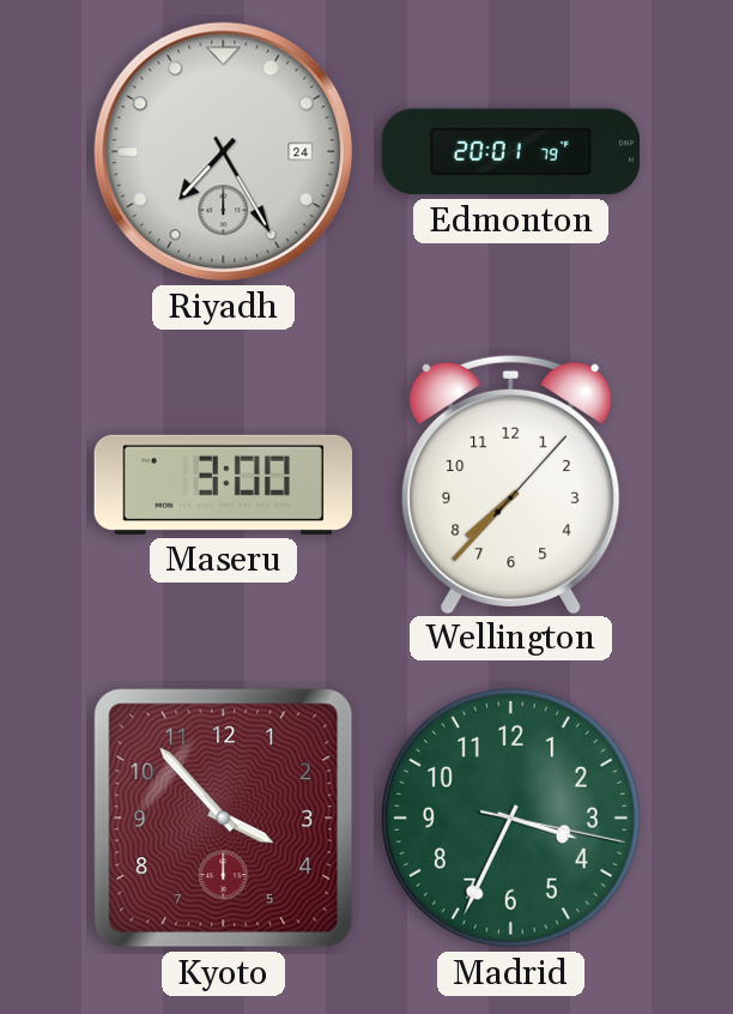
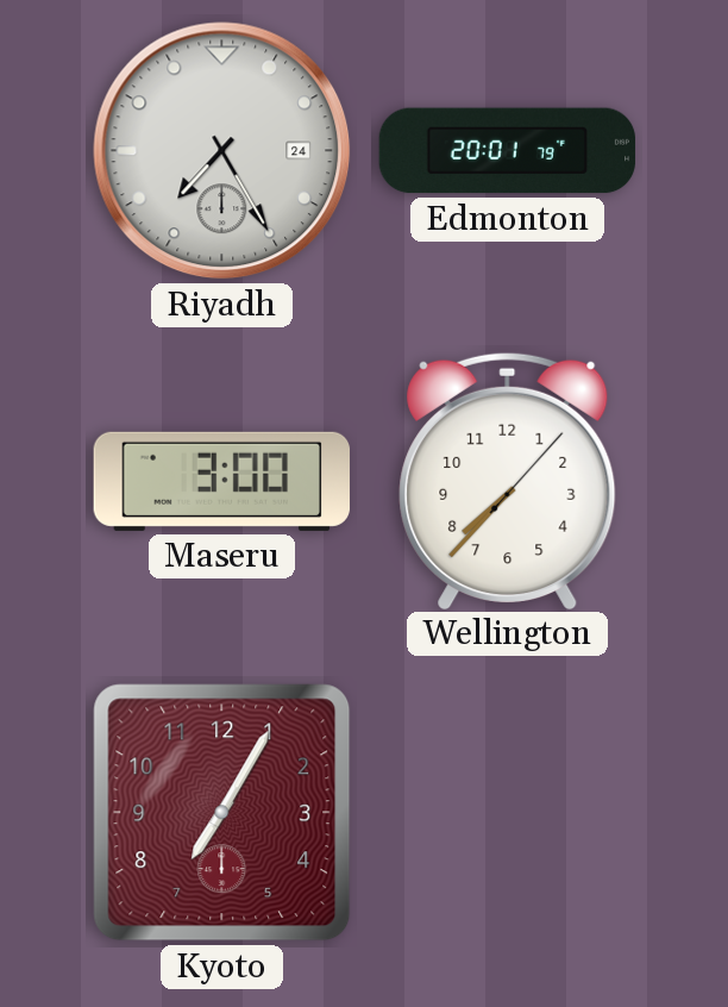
Kyoto: 3:53 -> 7:05 (222, 813)
Madrid: 3:34 -> none (510, 817)
